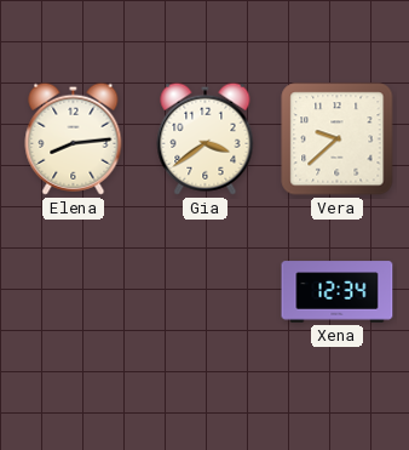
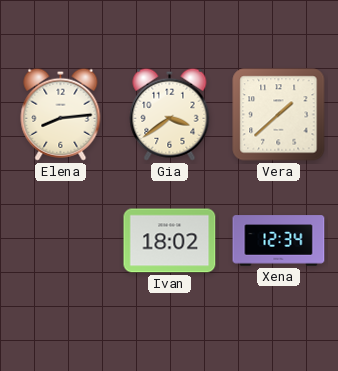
Vera: 9:38 -> 1:38 (279, 115)
Ivan: none -> 18:02 (170, 241)
